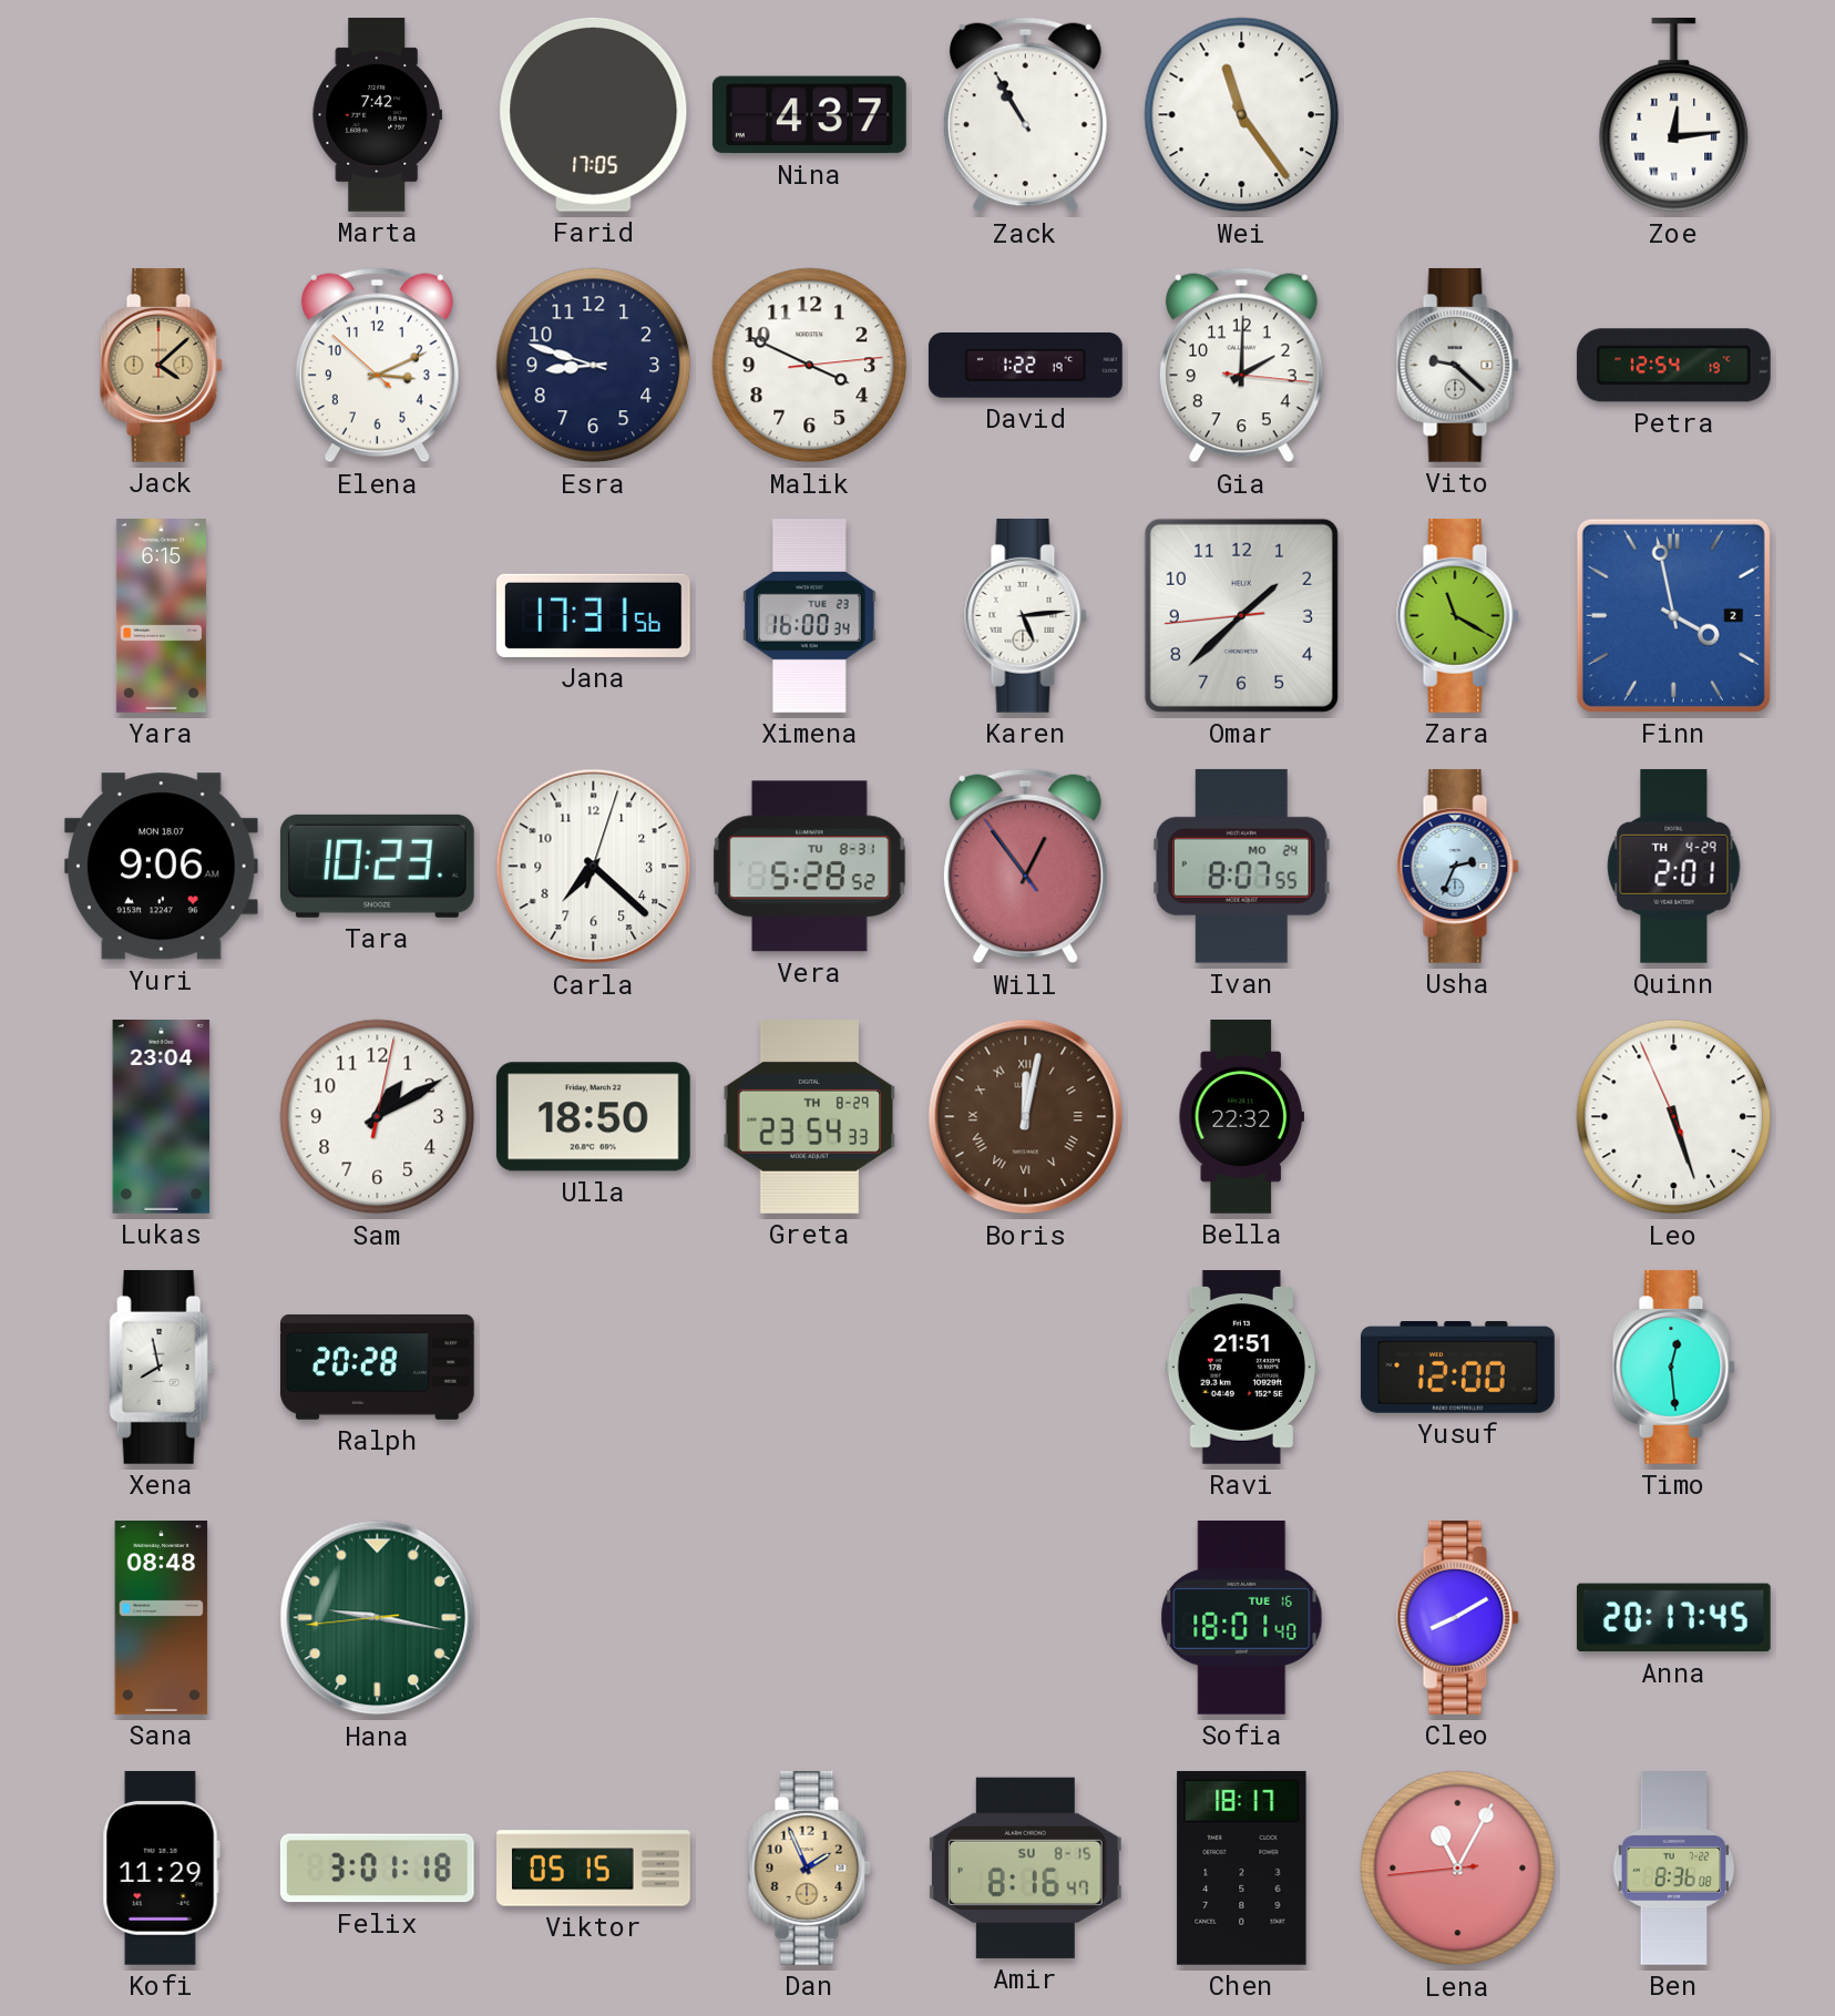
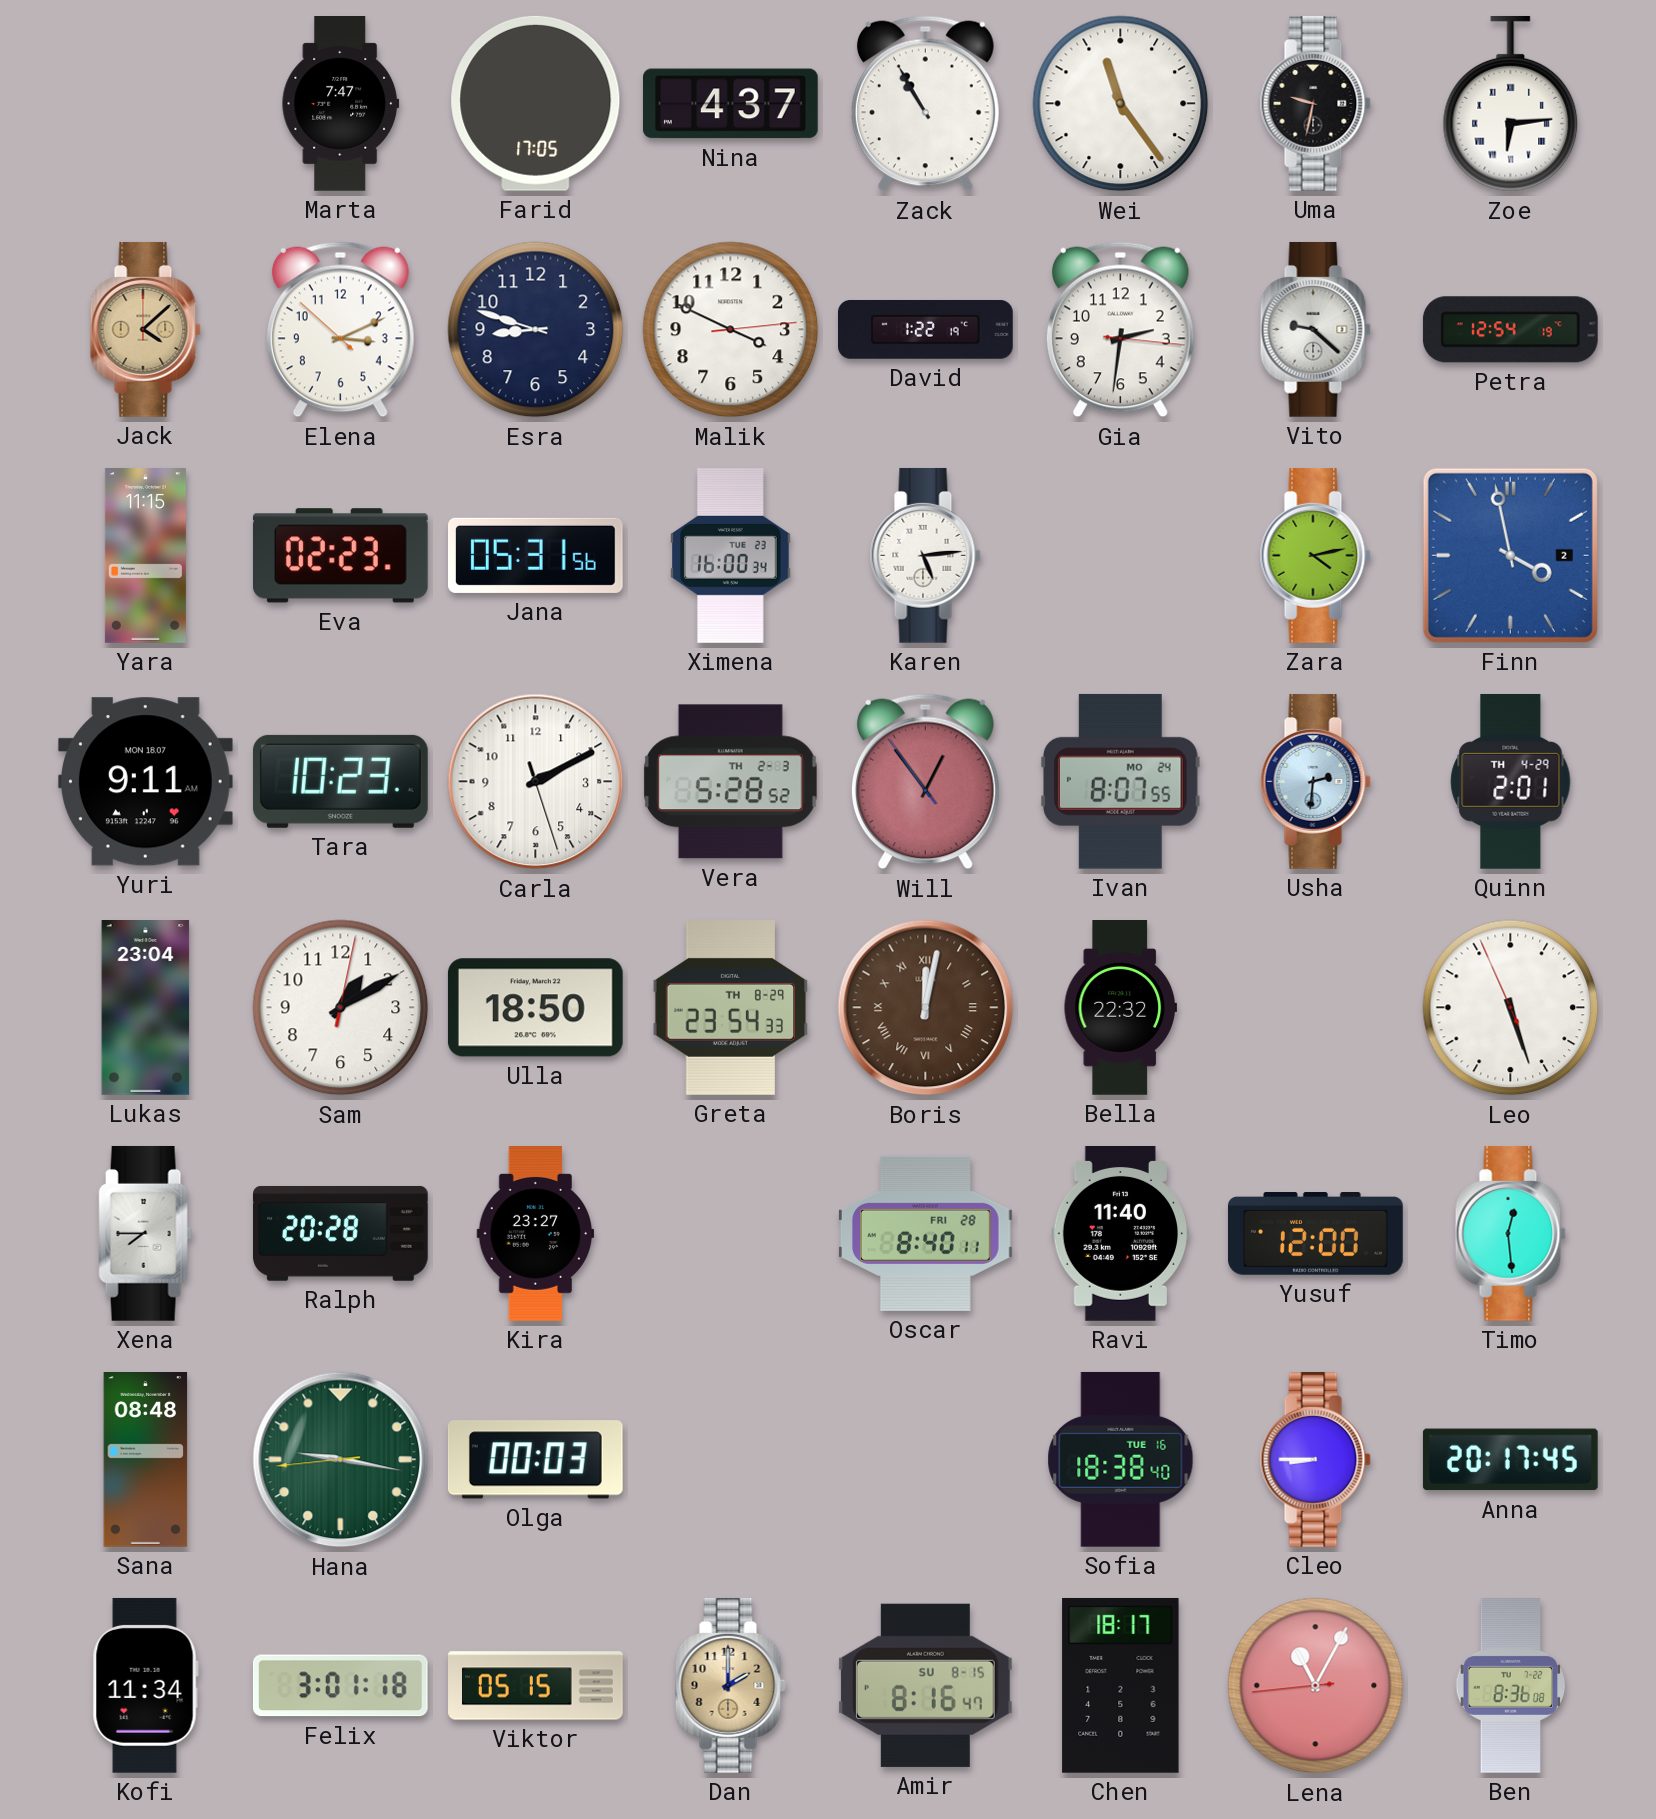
Marta: 7:42 -> 7:47 (341, 104)
Uma: none -> 9:32 (1315, 103)
Zoe: 12:14 -> 6:14 (1511, 104)
Gia: 2:00 -> 2:31 (1120, 330)
Yara: 6:15 -> 11:15 (145, 556)
Eva: none -> 02:23 (340, 556)
Jana: 17:31 -> 05:31 (536, 555)
Omar: 1:37 -> none (1241, 615)
Zara: 11:20 -> 4:13 (1315, 555)
Yuri: 9:06 -> 9:11 (145, 782)
Carla: 7:22 -> 2:10 (536, 782)
Vera date: TU 8-31 -> TH 2-3 (730, 782)
Usha: 2:34 -> 2:31 (1315, 781)
Xena: 7:58 -> 7:45 (146, 1233)
Kira: none -> 23:27 (536, 1234)
Oscar: none -> 8:40 (926, 1233)
Ravi: 21:51 -> 11:40 (1121, 1234)
Olga: none -> 00:03 (535, 1460)
Sofia: 18:01 -> 18:38 (1121, 1459)
Cleo: 8:10 -> 8:45 (1315, 1459)
Kofi: 11:29 -> 11:34 (145, 1685)
Dan: 1:56 -> 2:00 (730, 1685)
